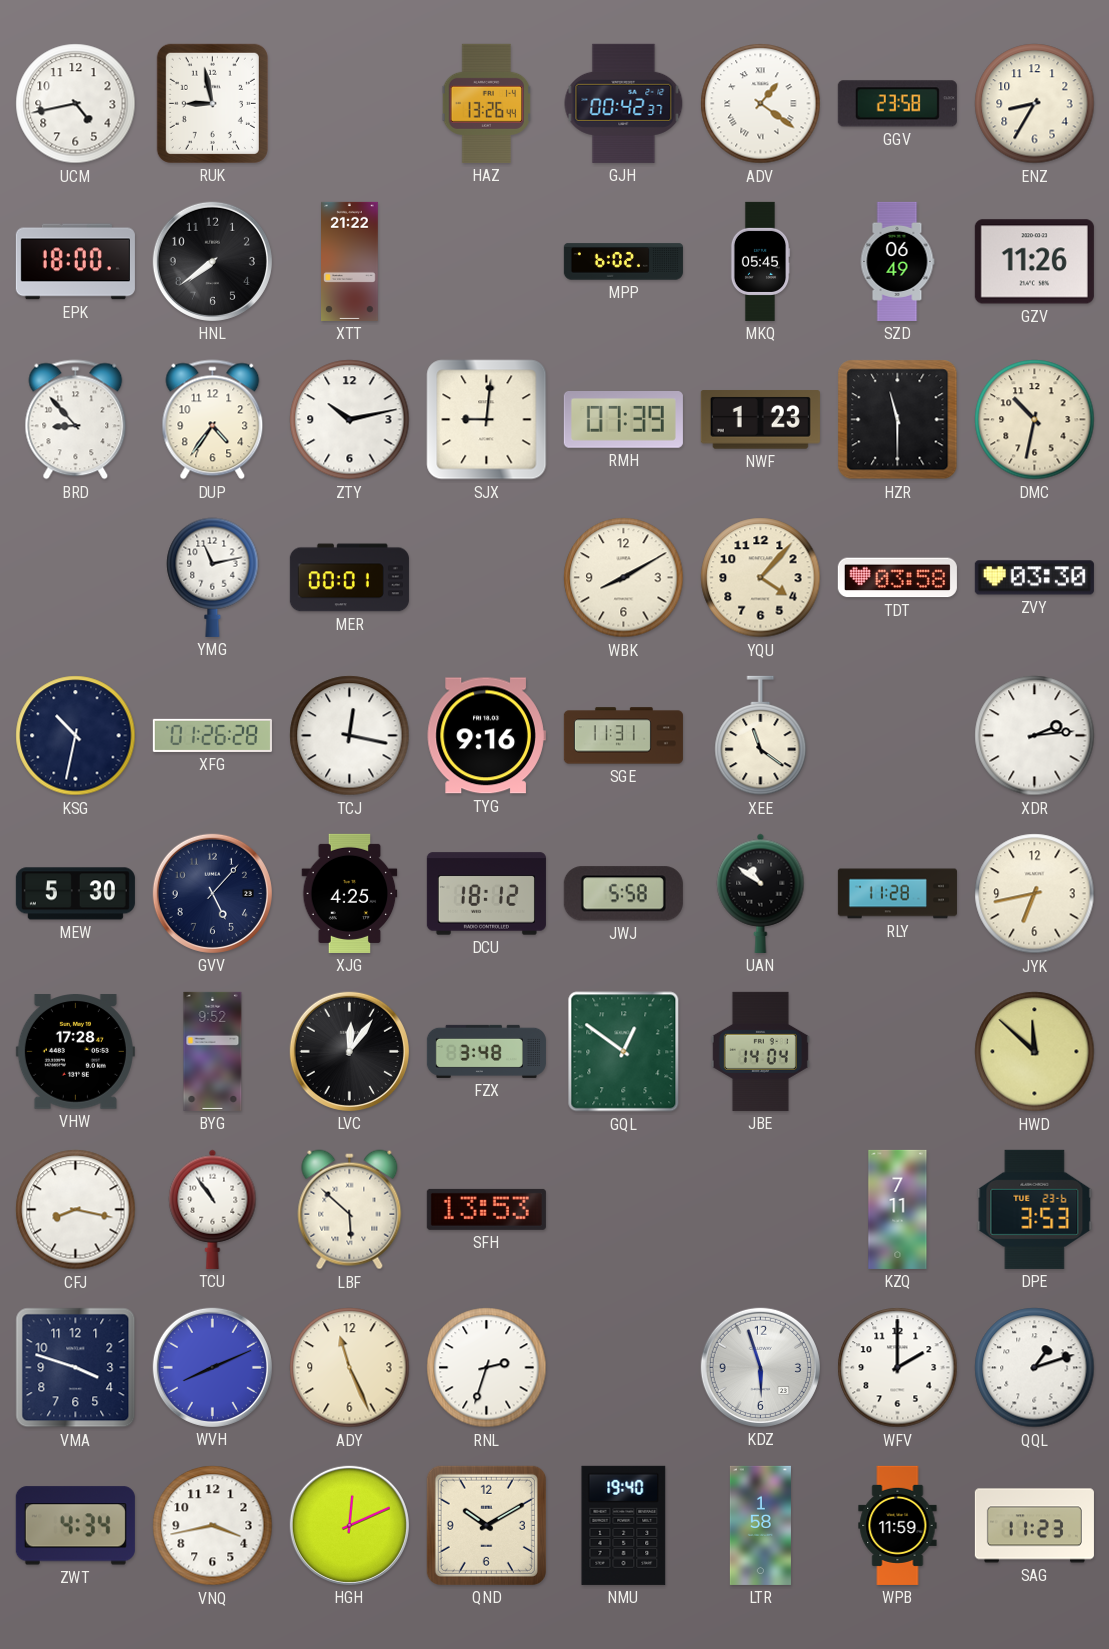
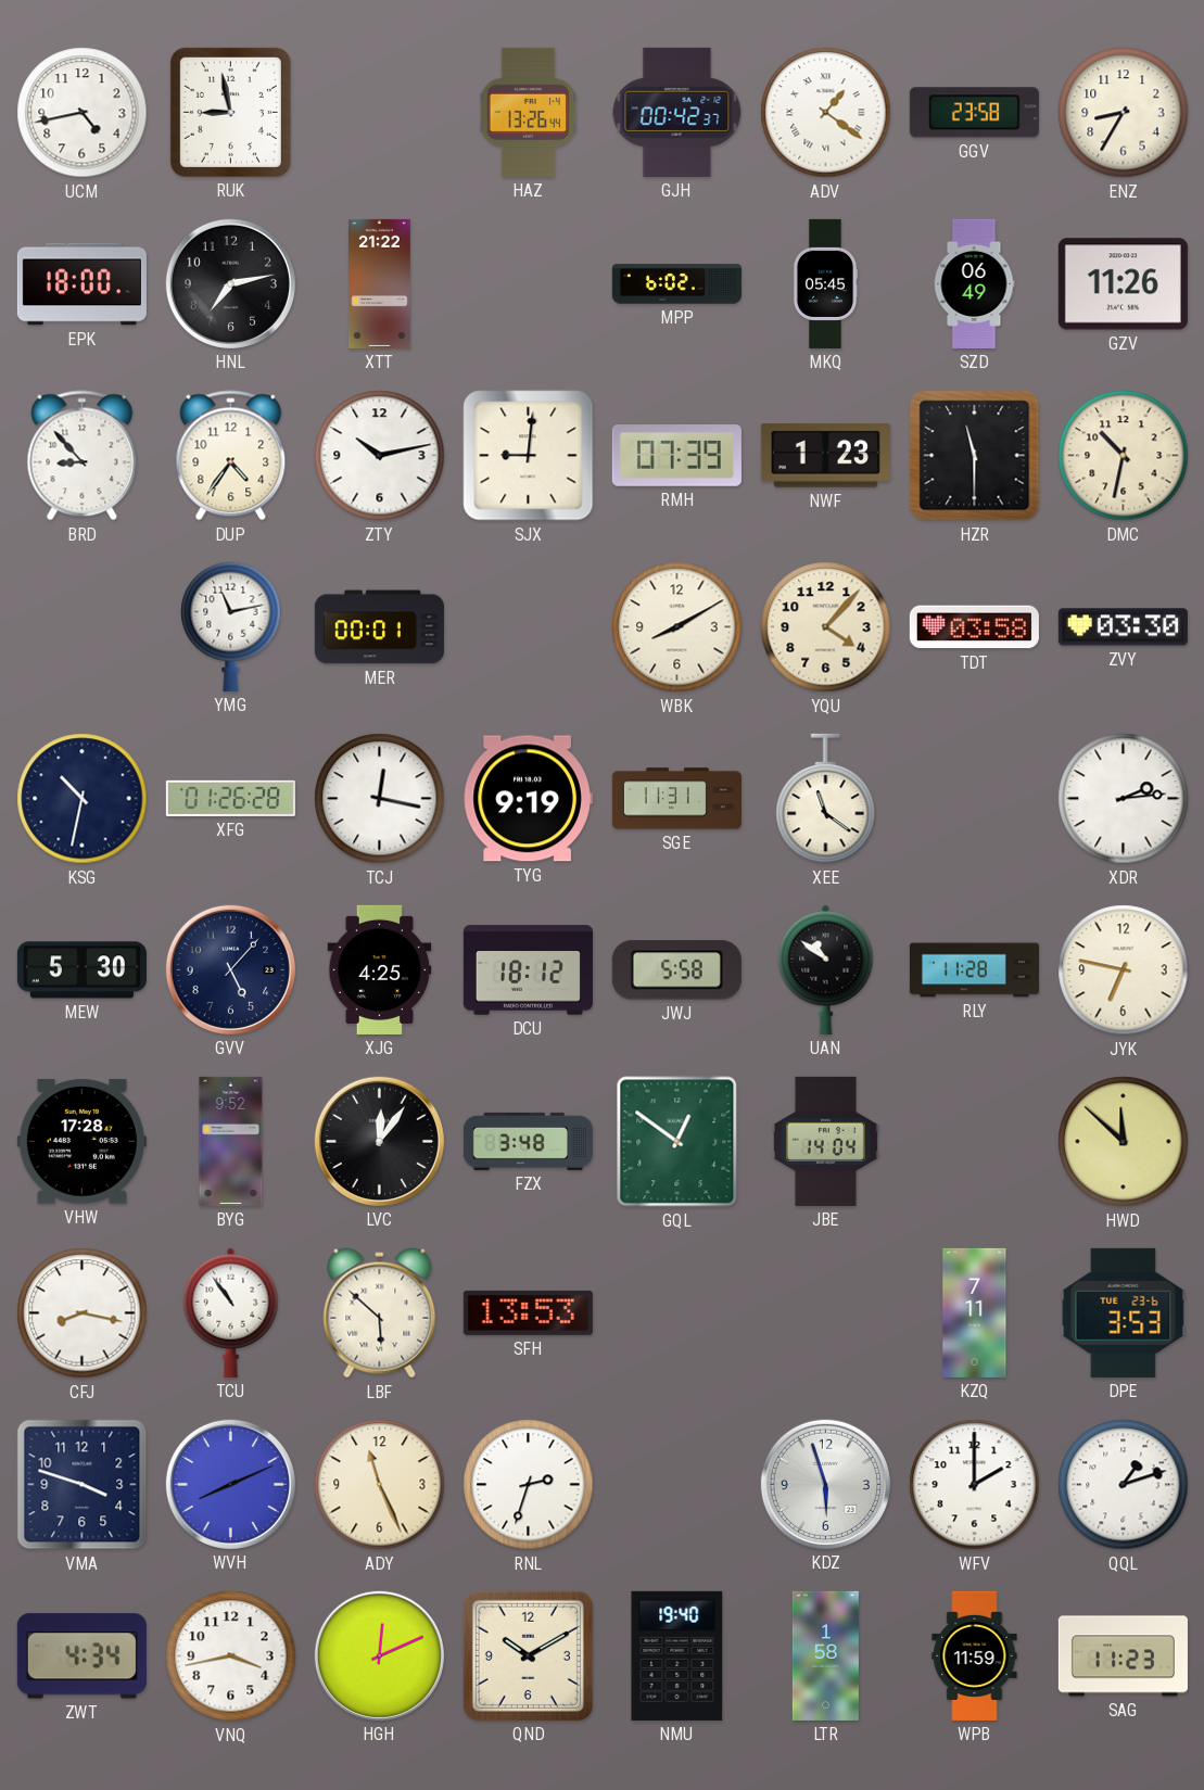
HNL: 7:39 -> 7:13 (230, 283)
TYG: 9:16 -> 9:19 (528, 799)
JYK: 6:43 -> 6:47 (1124, 970)
